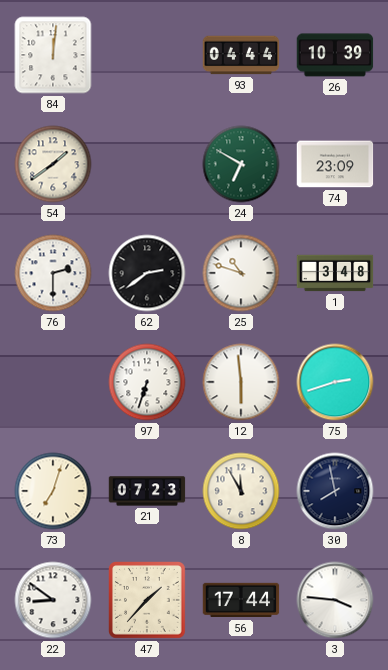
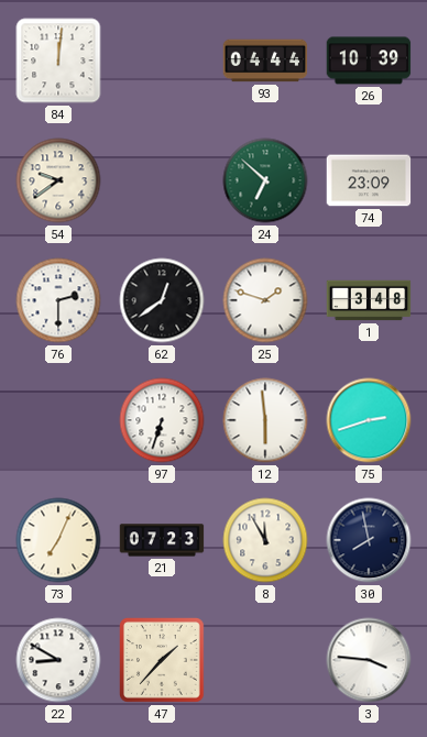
54: 1:39 -> 9:39 (58, 180)
24: 6:50 -> 6:52 (265, 180)
62: 2:39 -> 12:39 (162, 300)
25: 10:48 -> 1:48 (265, 300)
73: 7:03 -> 7:04 (58, 540)
22: 8:51 -> 8:50 (58, 660)
56: 17:44 -> none (241, 600)
